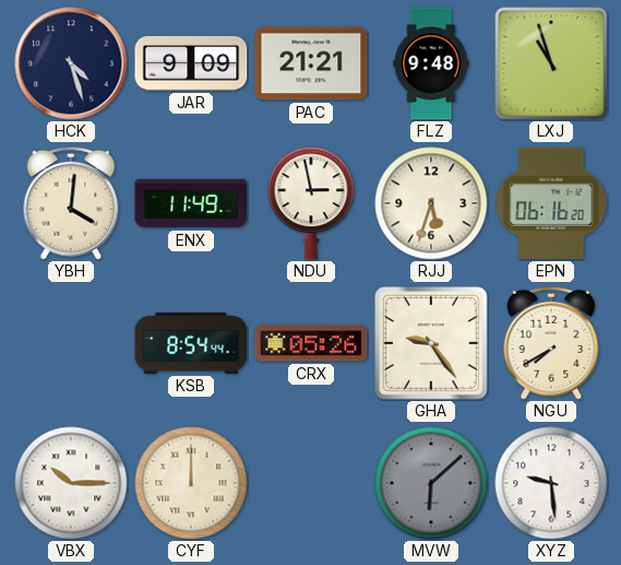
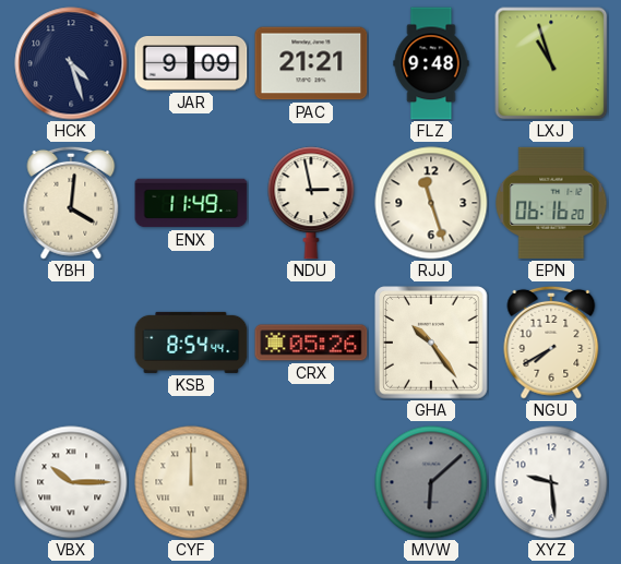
RJJ: 5:33 -> 11:27 (431, 203)
GHA: 9:24 -> 10:24 (431, 343)
